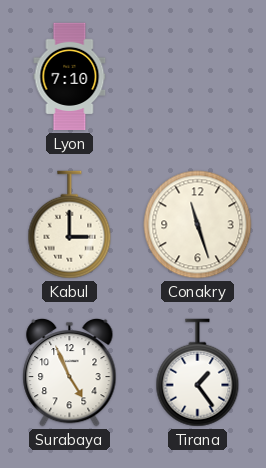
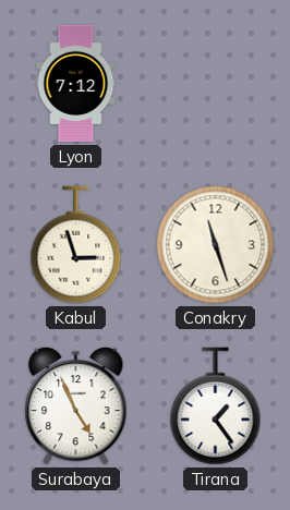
Lyon: 7:10 -> 7:12 (76, 84)
Kabul: 3:00 -> 2:57 (76, 245)
